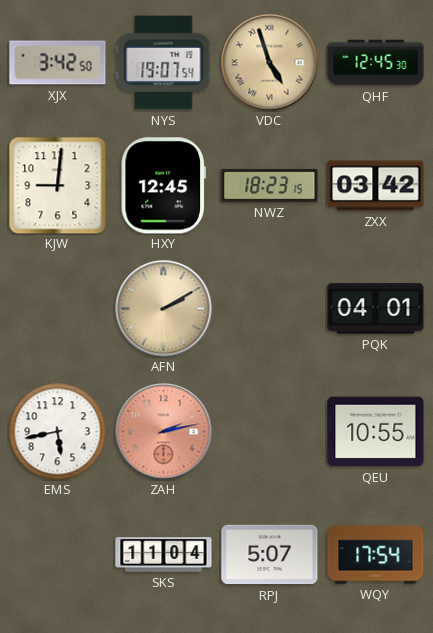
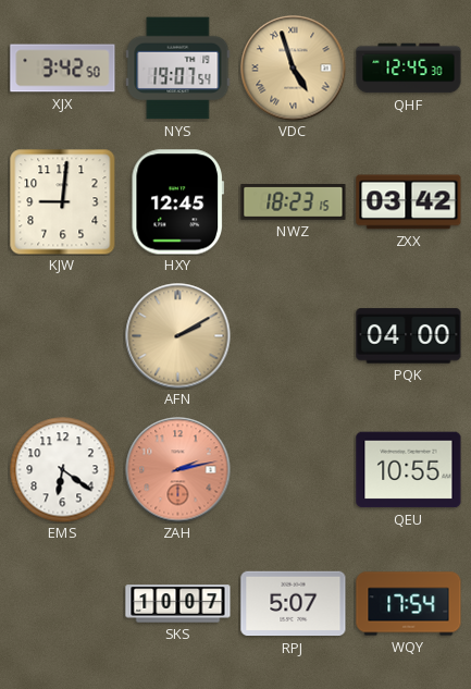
PQK: 04:01 -> 04:00 (409, 336)
EMS: 5:43 -> 6:21 (62, 469)
SKS: 11:04 -> 10:07 (178, 604)
